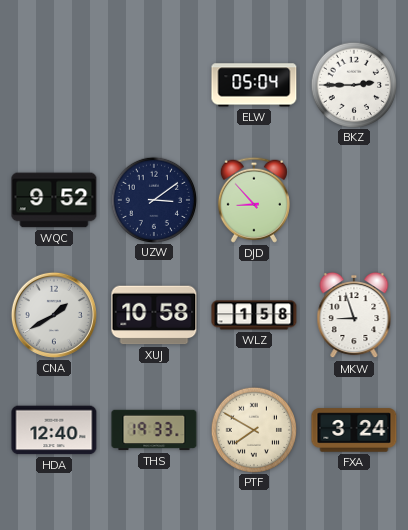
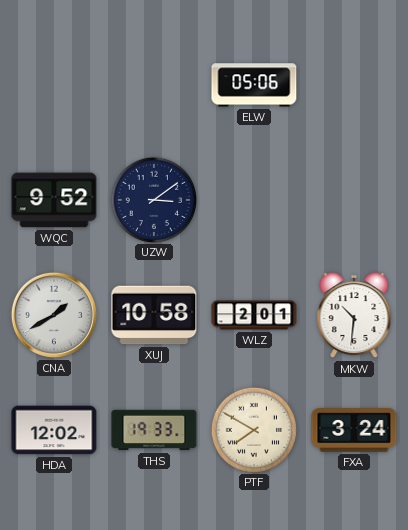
ELW: 05:04 -> 05:06 (254, 85)
BKZ: 2:45 -> none (353, 84)
DJD: 8:53 -> none (254, 200)
WLZ: 1:58 -> 2:01 (254, 315)
MKW: 8:57 -> 10:31 (354, 315)
HDA: 12:40 -> 12:02 (54, 430)
